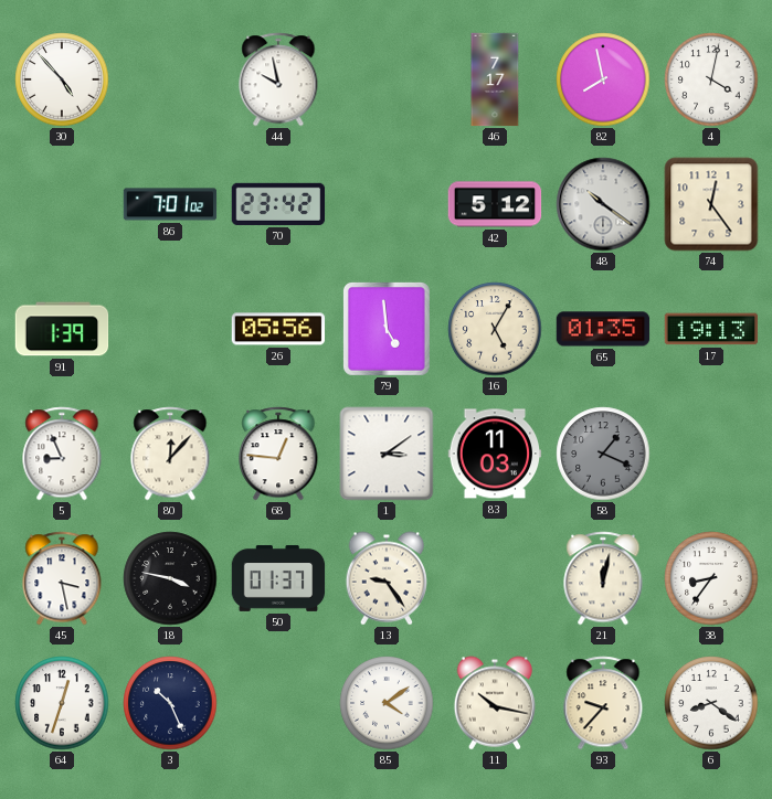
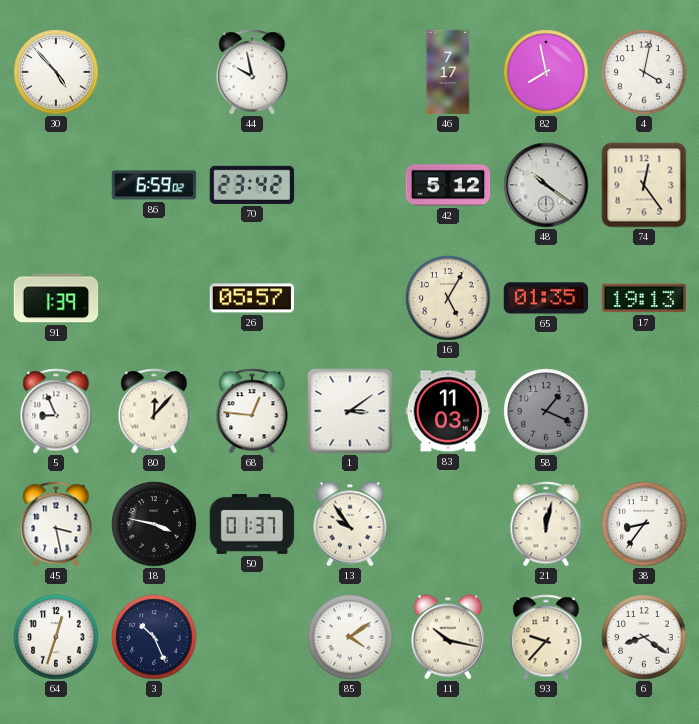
86: 7:01 -> 6:59 (154, 185)
26: 05:56 -> 05:57 (252, 298)
79: 4:59 -> none (387, 330)
13: 9:24 -> 9:54 (350, 524)
